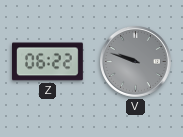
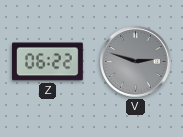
V: 9:48 -> 2:48 (136, 62)
